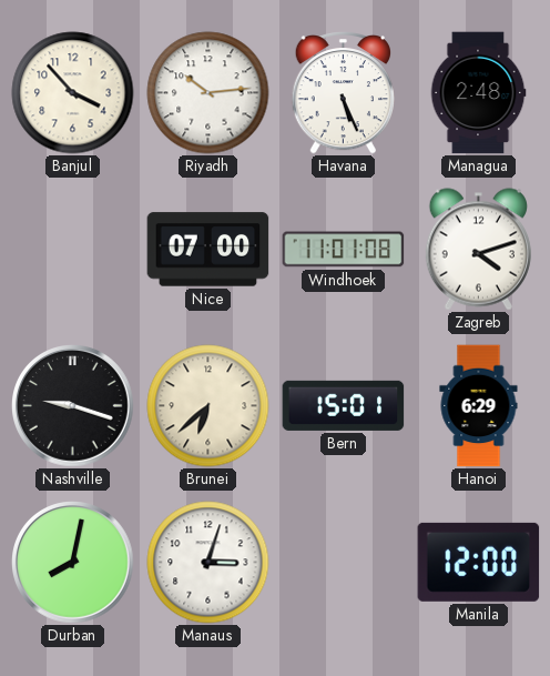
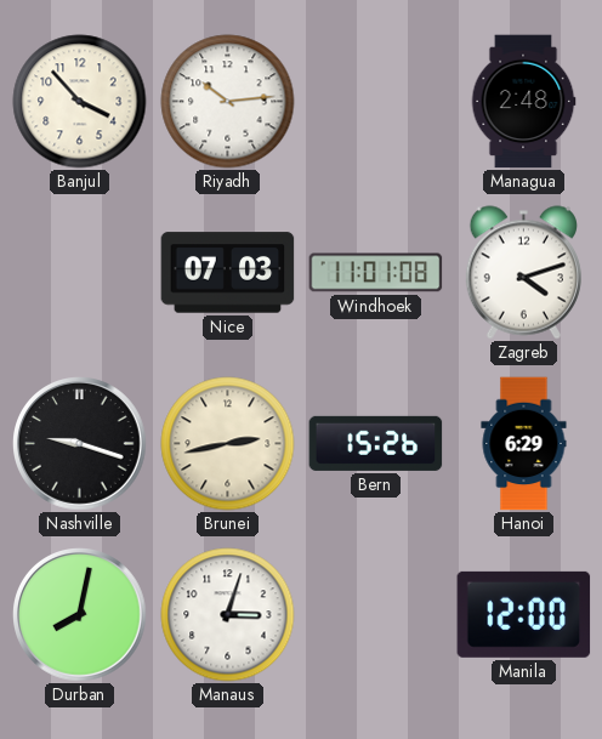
Havana: 5:26 -> none (343, 92)
Nice: 07:00 -> 07:03 (228, 273)
Brunei: 6:38 -> 2:43 (228, 444)
Bern: 15:01 -> 15:26 (376, 443)
